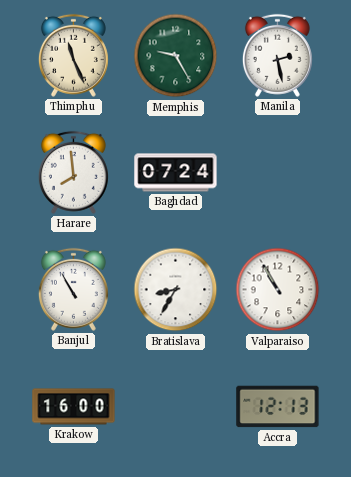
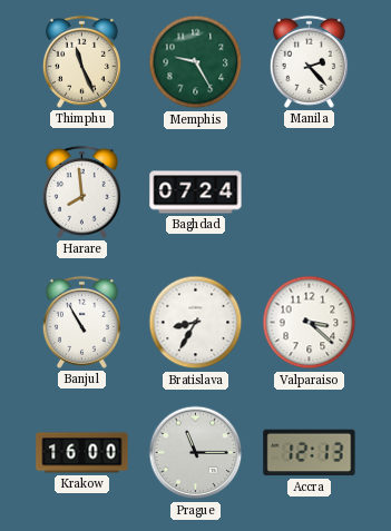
Manila: 2:28 -> 2:23 (309, 61)
Valparaiso: 10:55 -> 3:22 (310, 323)
Prague: none -> 11:15 (196, 453)
